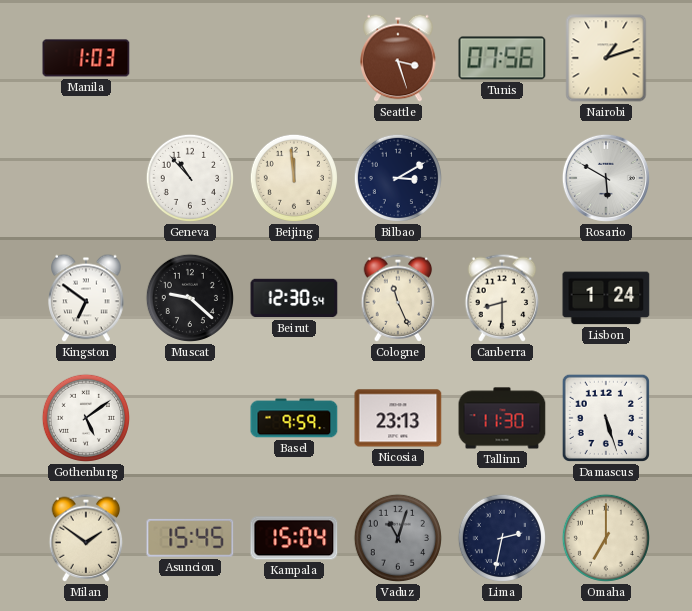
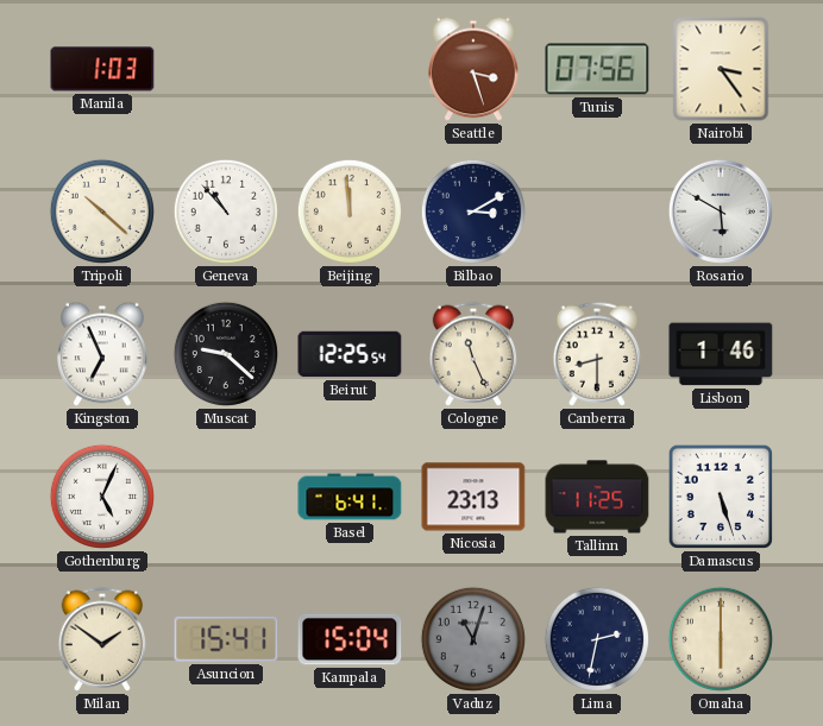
Nairobi: 1:12 -> 3:24 (721, 69)
Tripoli: none -> 10:22 (102, 212)
Kingston: 6:51 -> 6:56 (102, 354)
Beirut: 12:30 -> 12:25 (350, 354)
Lisbon: 1:24 -> 1:46 (721, 354)
Gothenburg: 5:09 -> 5:04 (102, 497)
Basel: 9:59 -> 6:41 (350, 497)
Tallinn: 11:30 -> 11:25 (597, 497)
Asuncion: 15:45 -> 15:41 (226, 639)
Omaha: 7:00 -> 6:00 (721, 639)
